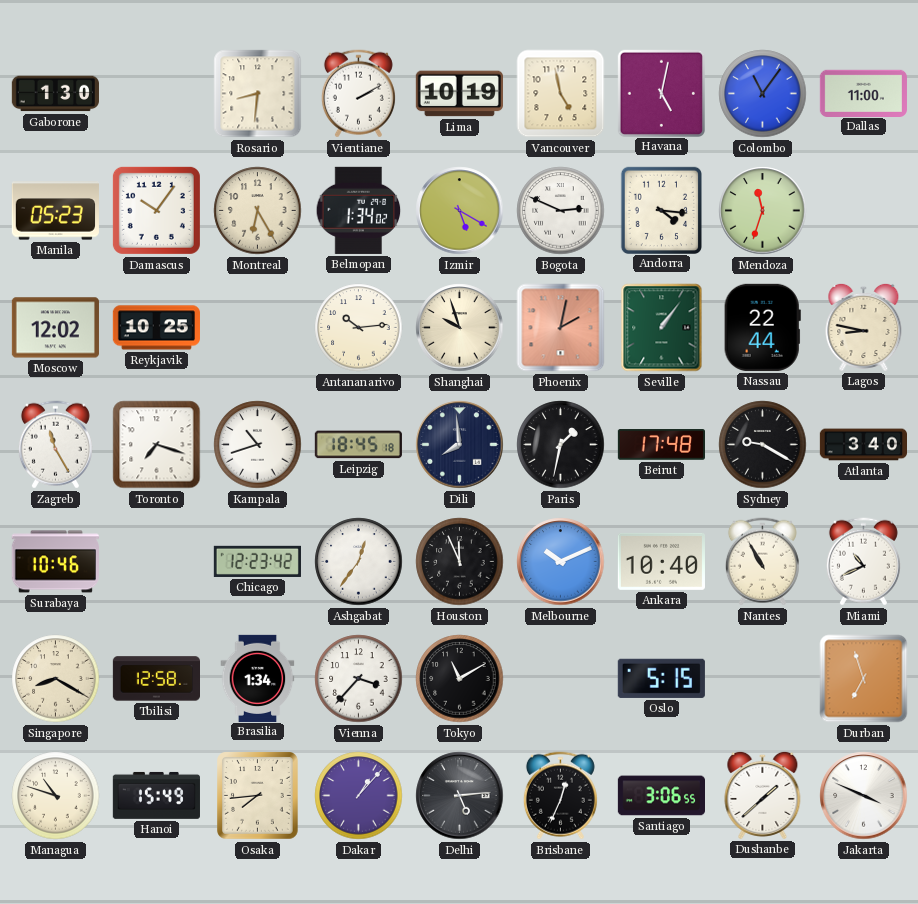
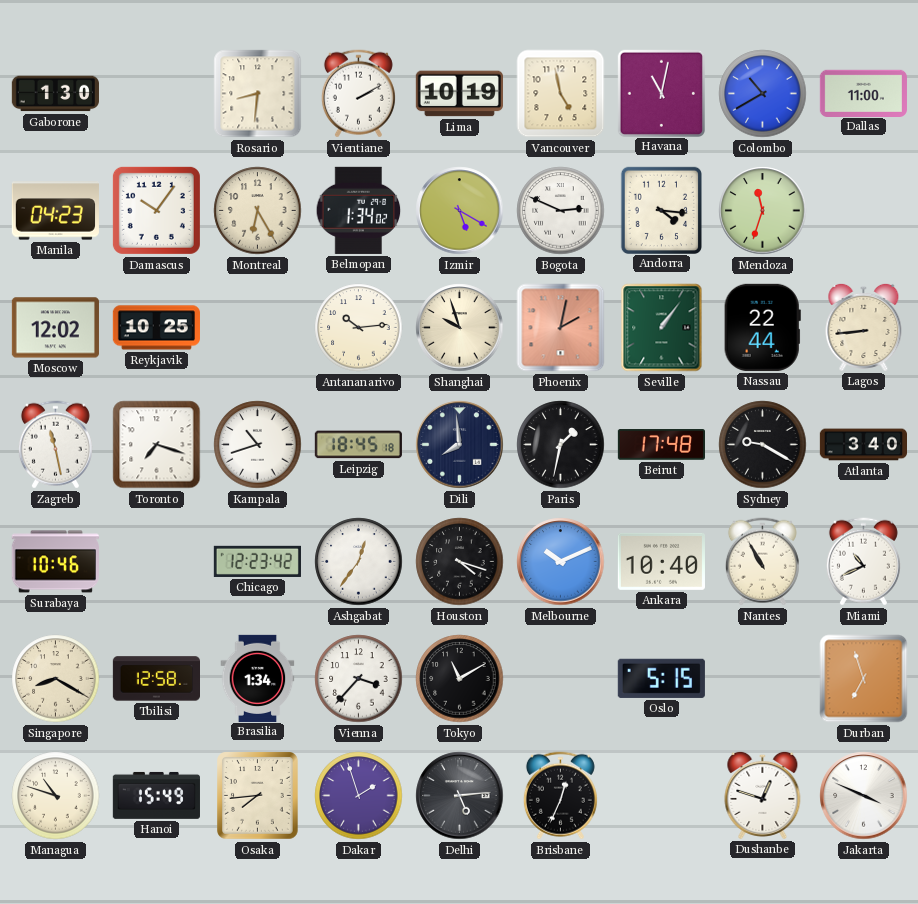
Havana: 5:02 -> 11:02 (661, 93)
Colombo: 11:06 -> 10:40 (763, 94)
Manila: 05:23 -> 04:23 (55, 211)
Lagos: 8:47 -> 8:44 (864, 327)
Zagreb: 11:25 -> 11:28 (55, 445)
Houston: 11:56 -> 4:18 (460, 562)
Dakar: 1:07 -> 1:57 (359, 796)
Santiago: 3:06 -> none (661, 796)
Dushanbe: 1:38 -> 12:48 (763, 795)
